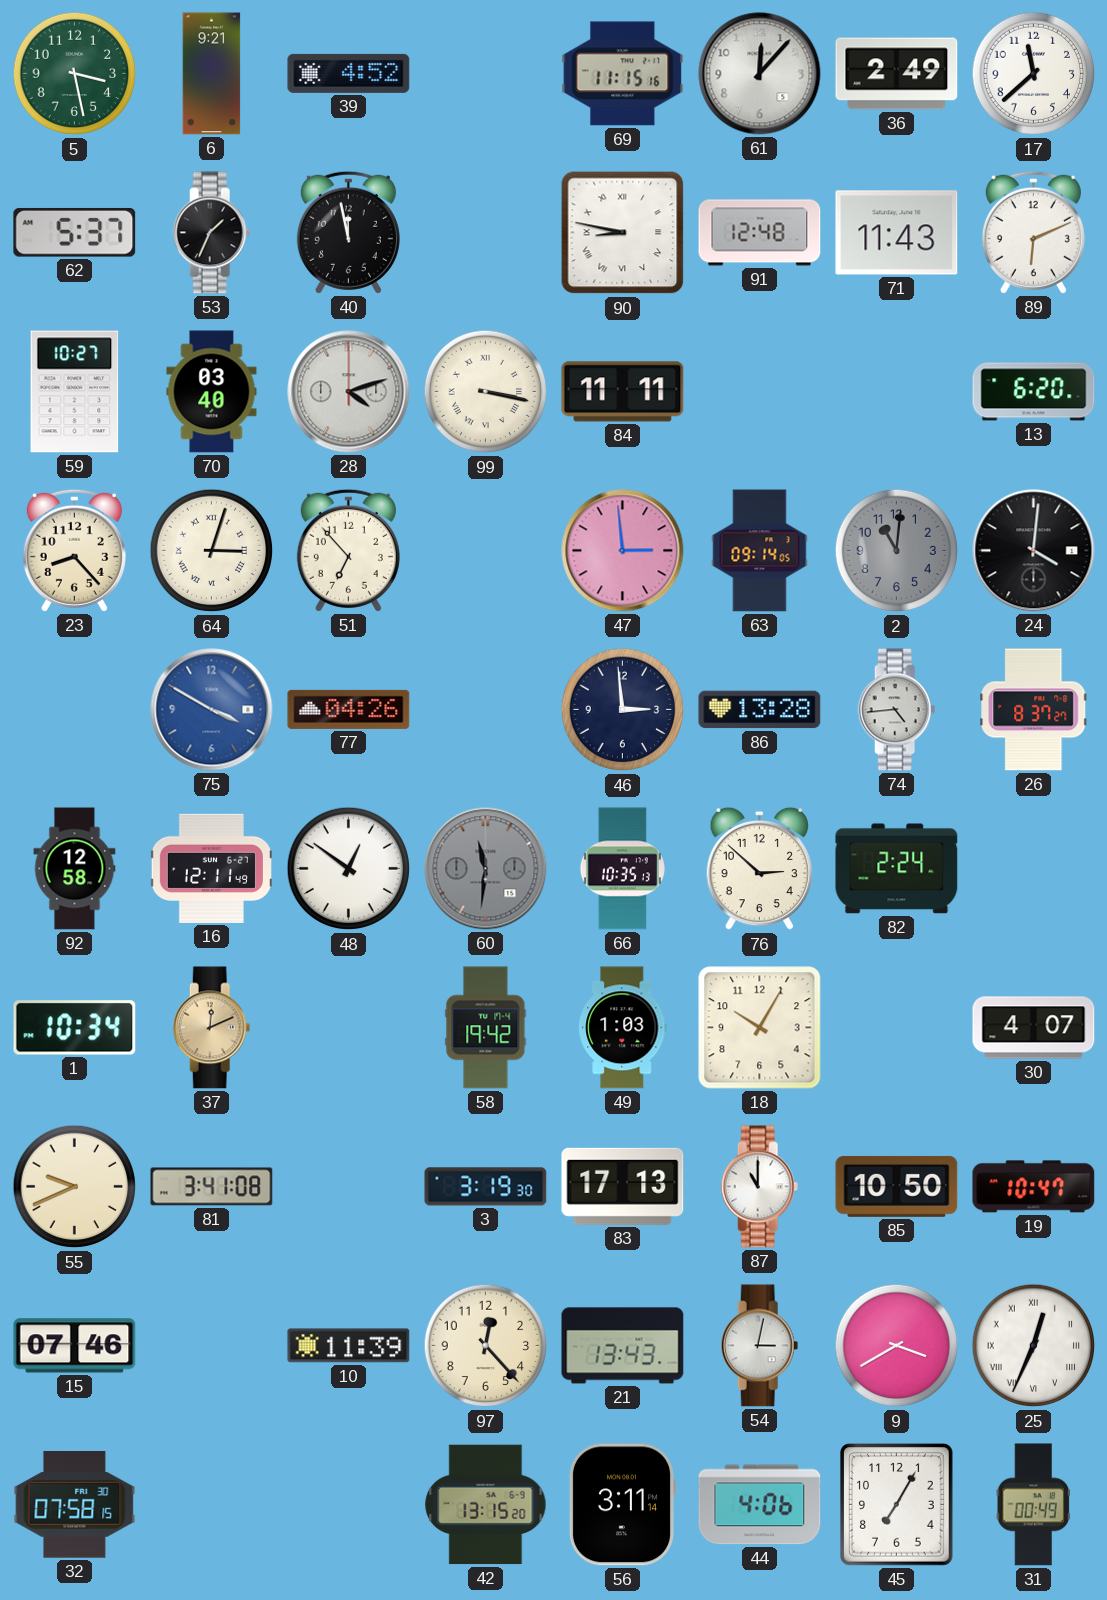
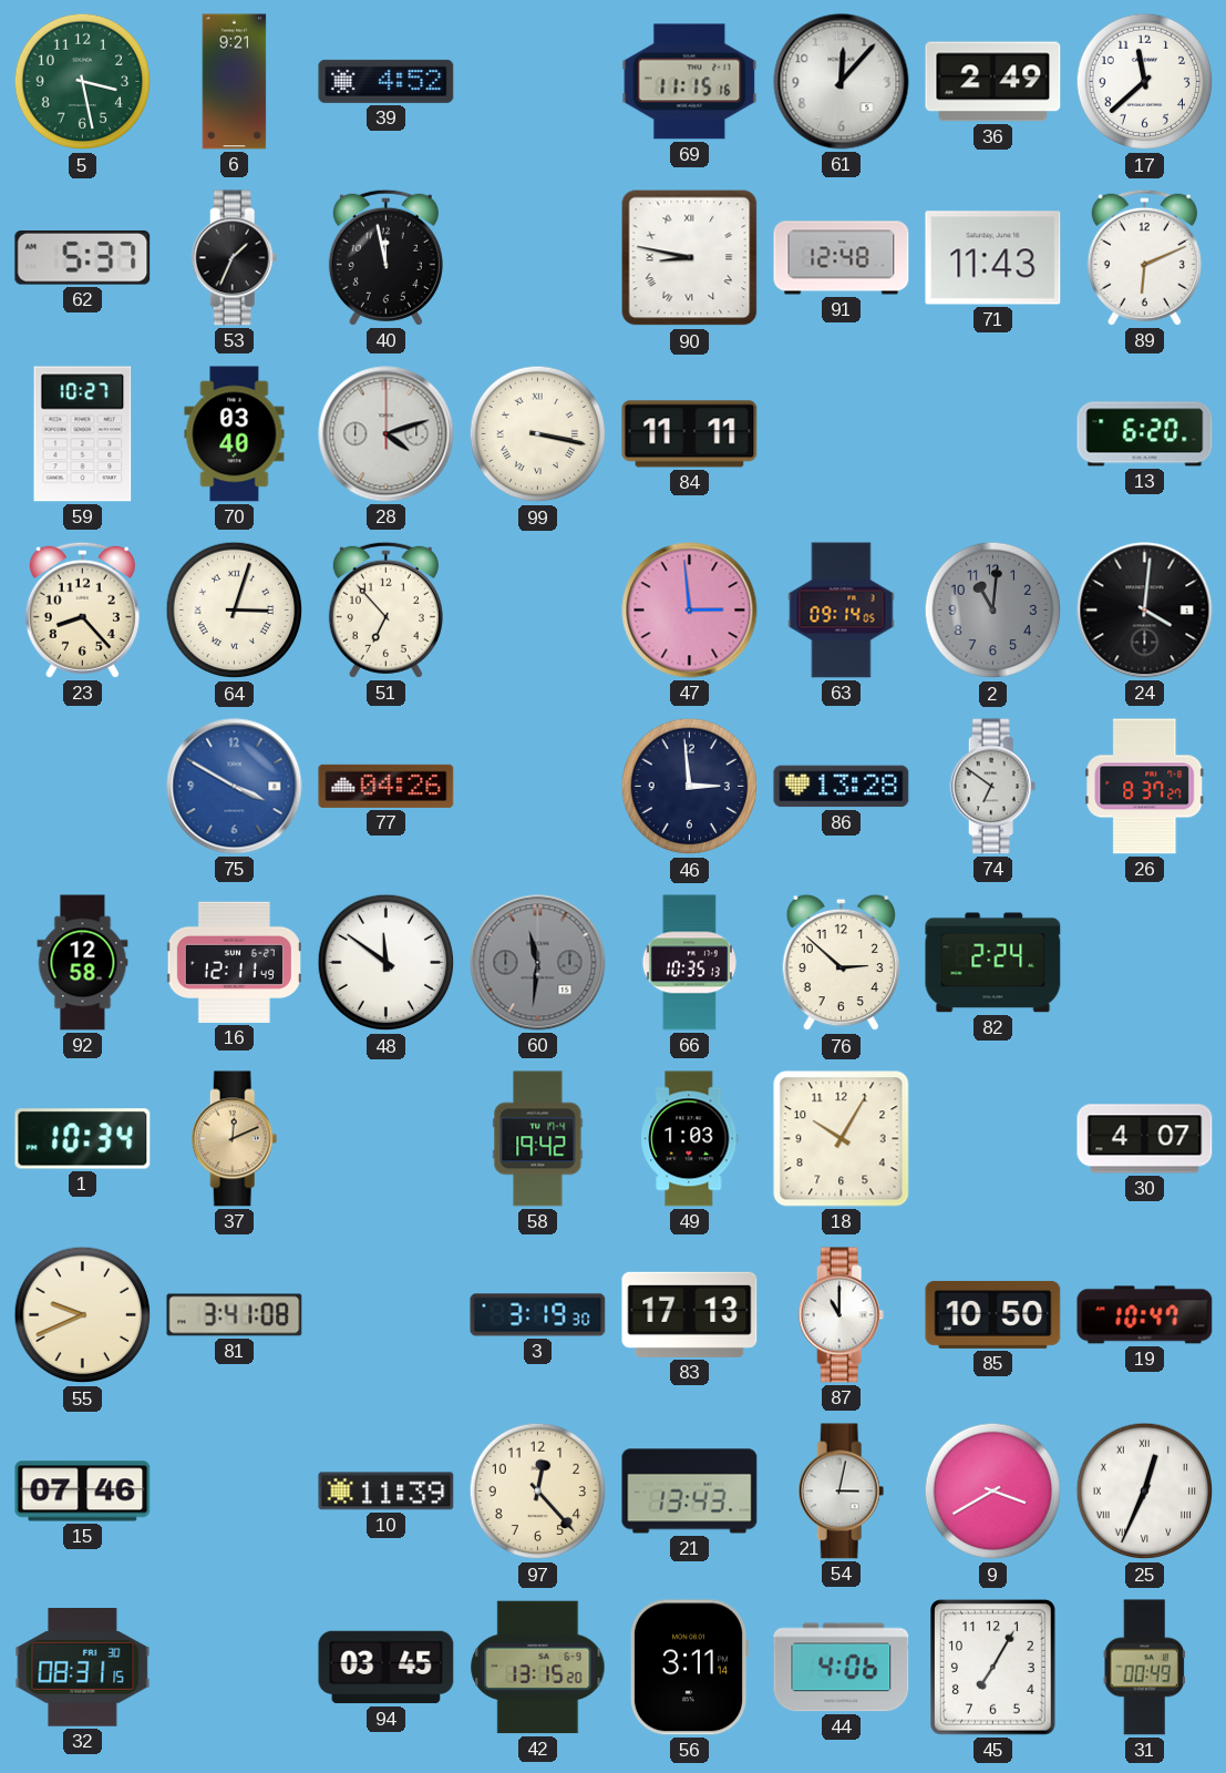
74: 4:44 -> 6:51 (993, 787)
48: 12:51 -> 11:51 (387, 963)
32: 07:58 -> 08:31 (83, 1668)
94: none -> 03:45 (387, 1668)
